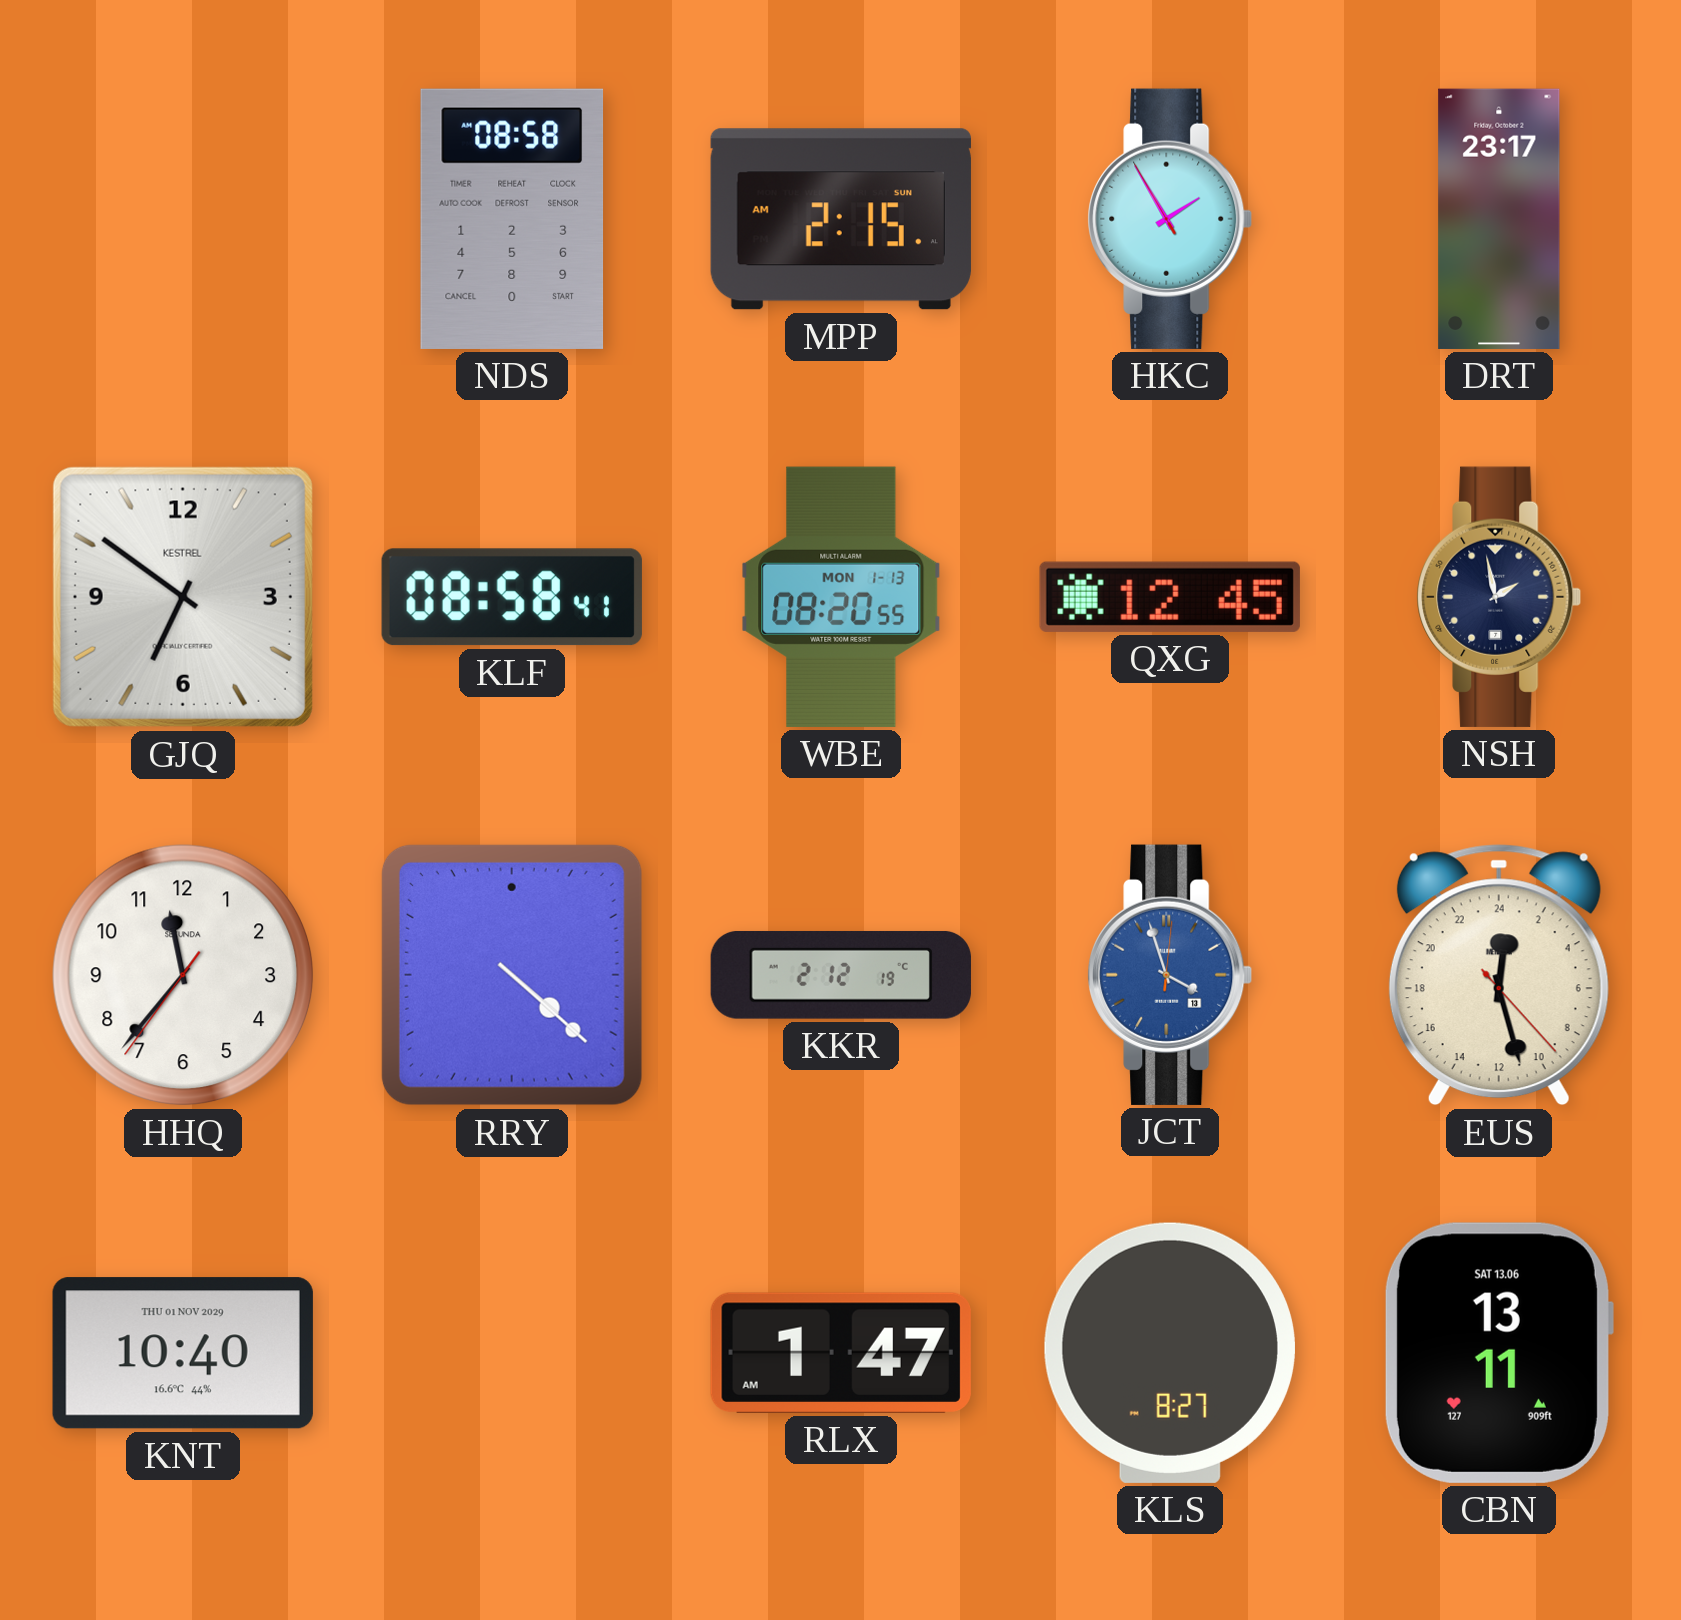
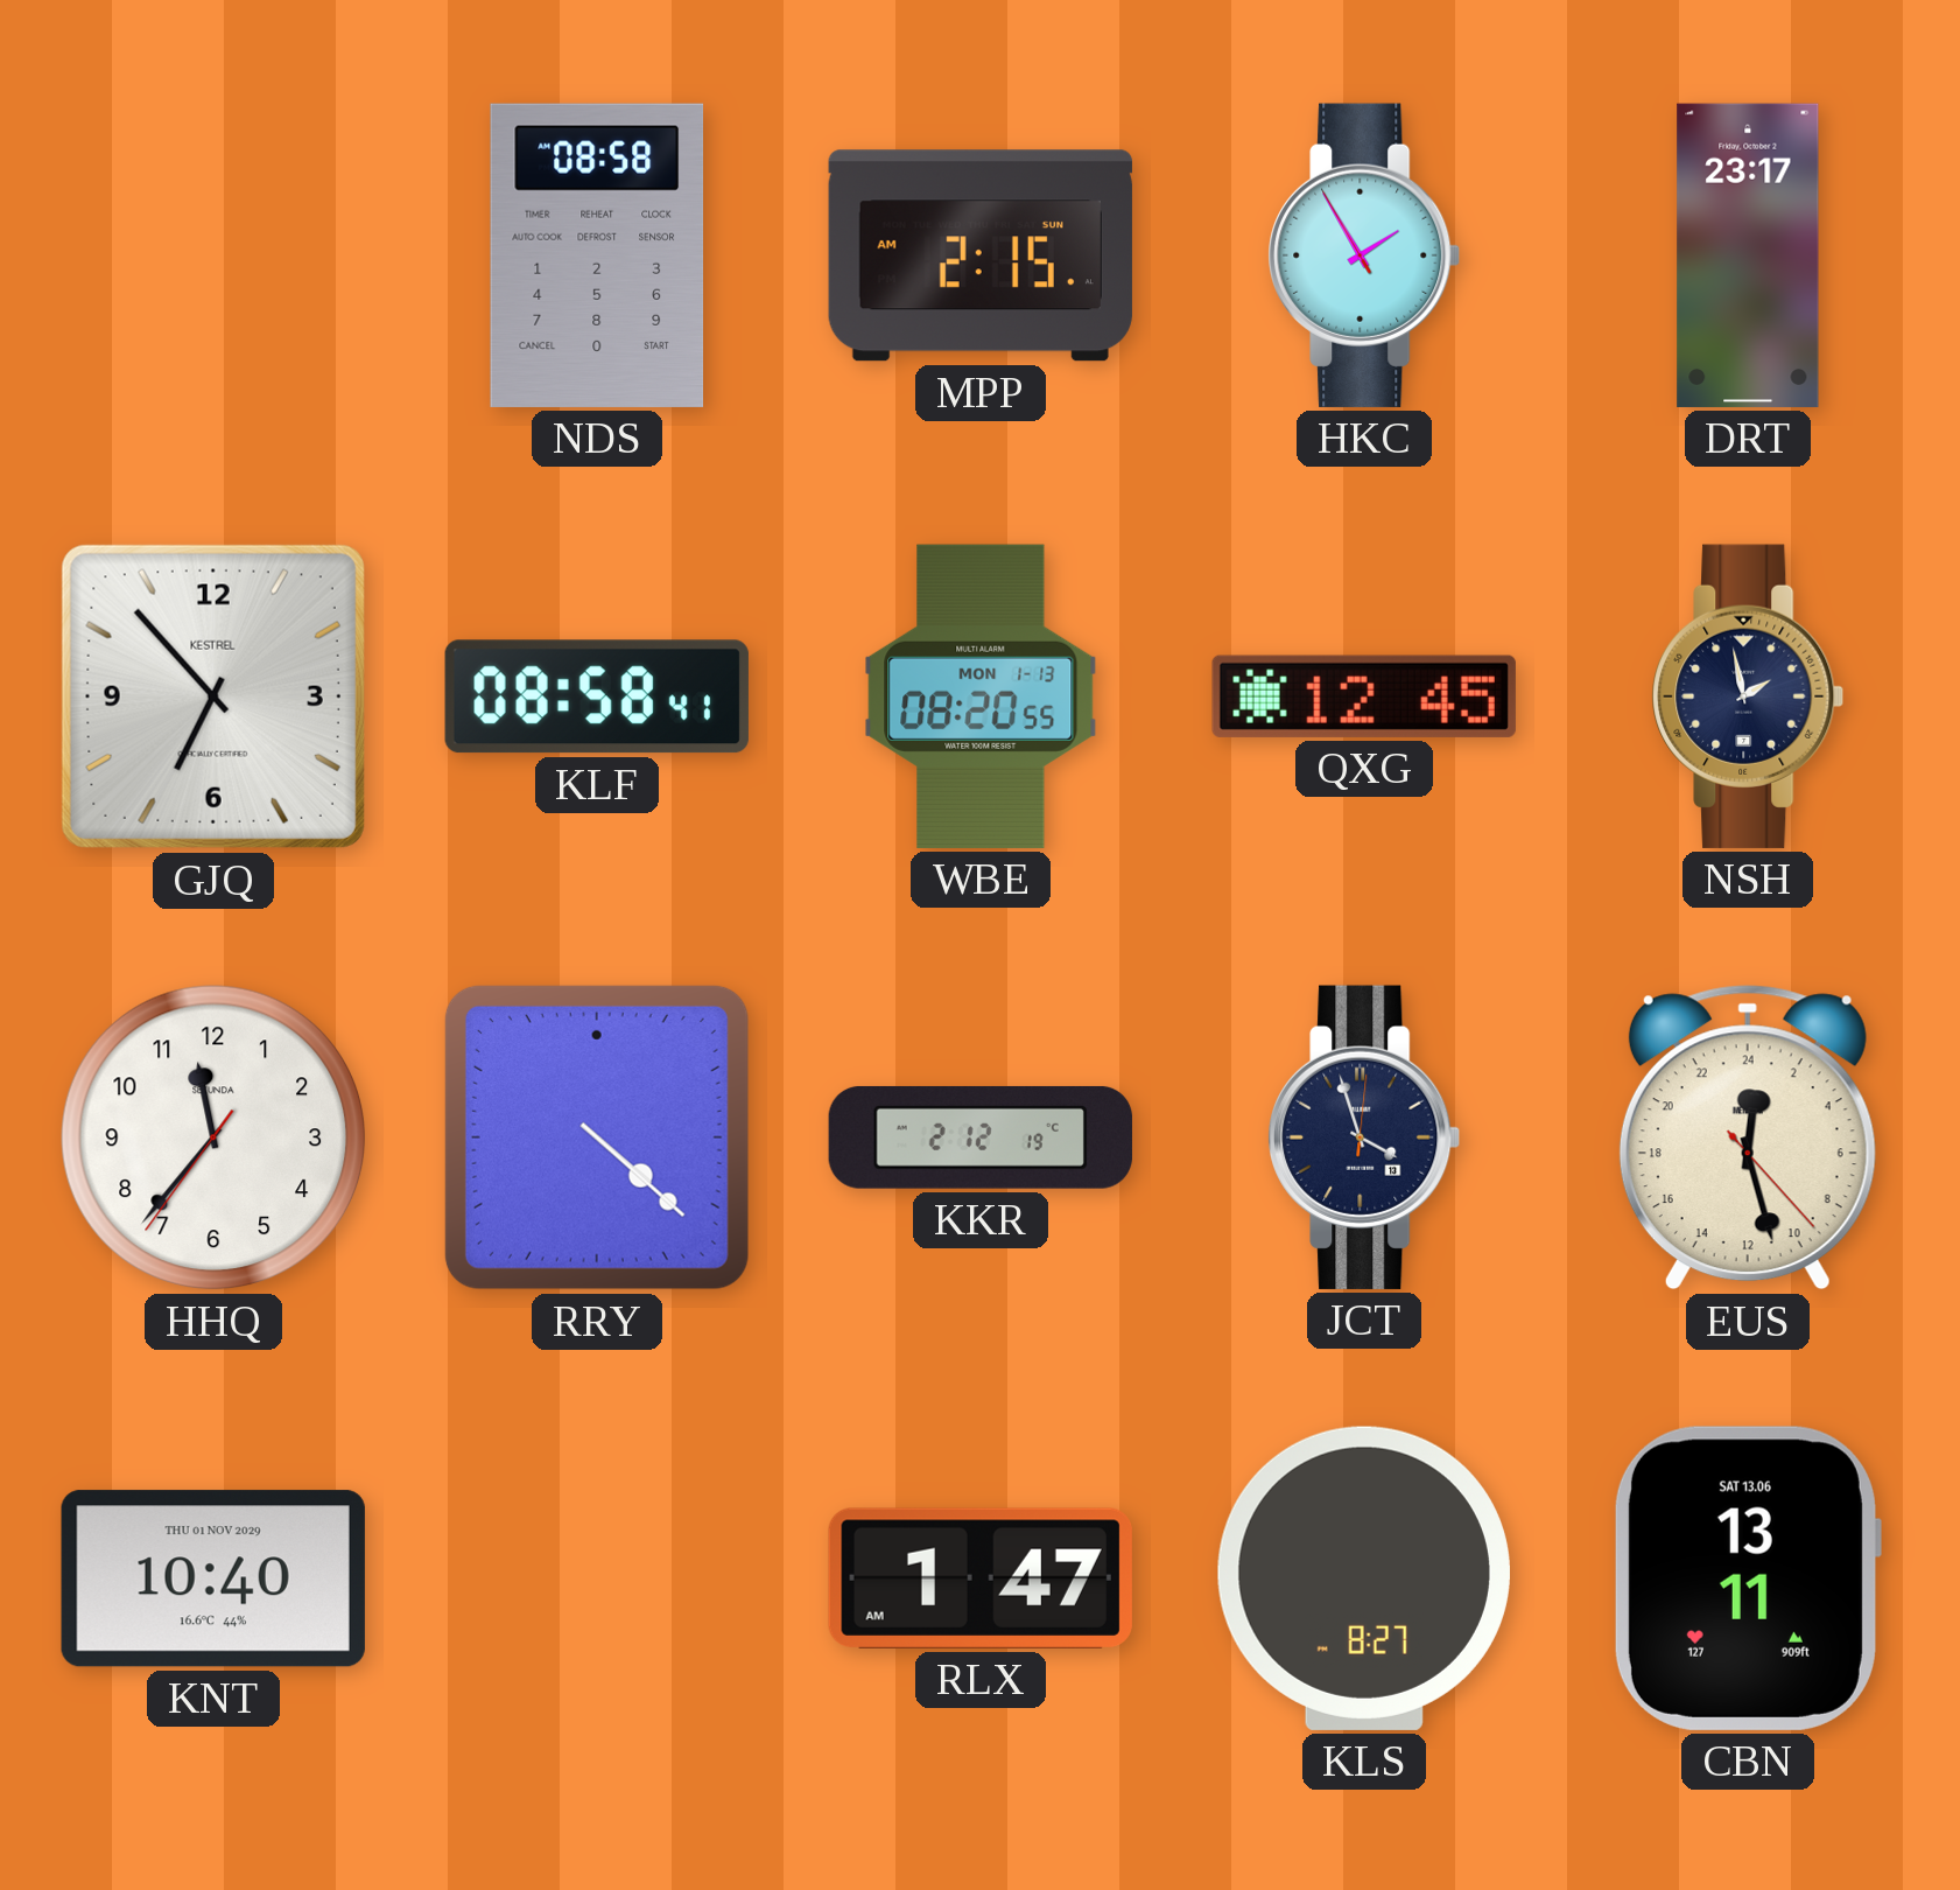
GJQ: 6:51 -> 6:53 (213, 696)
JCT dial: blue -> navy (1364, 1137)
